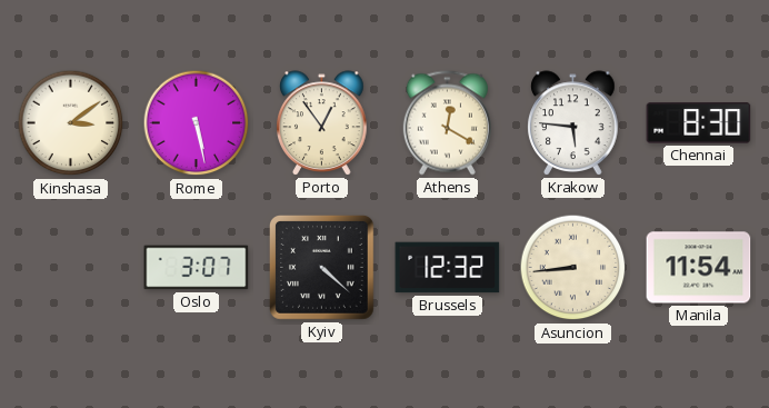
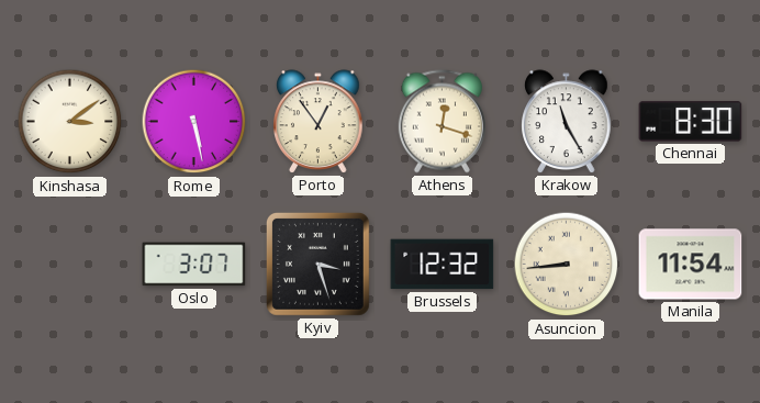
Athens: 12:20 -> 12:18 (442, 122)
Krakow: 5:46 -> 11:25 (567, 122)
Kyiv: 4:22 -> 3:27 (317, 264)
